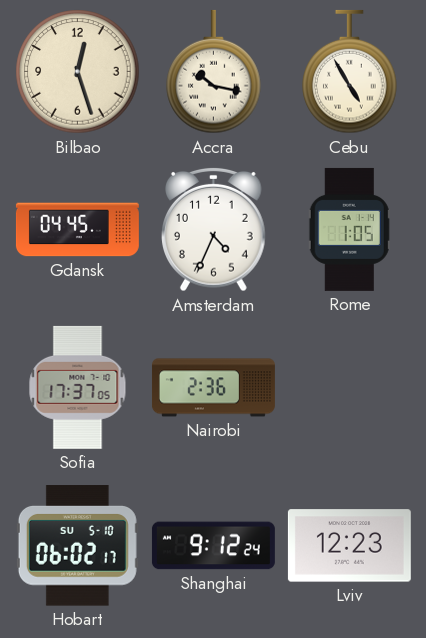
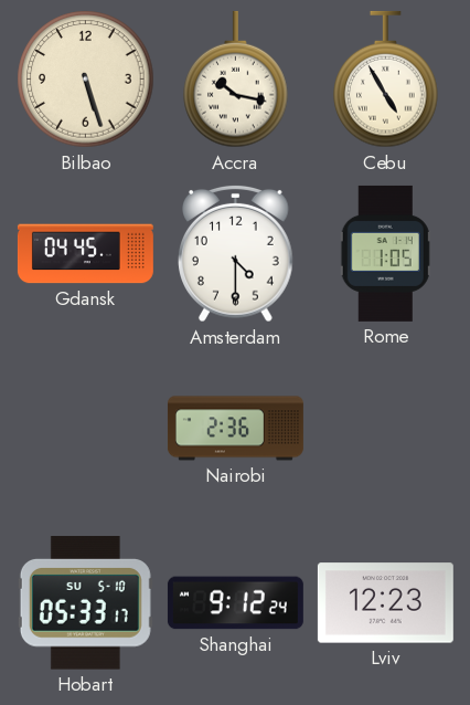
Bilbao: 12:27 -> 5:27 (86, 80)
Amsterdam: 4:34 -> 4:30 (236, 253)
Sofia: 17:37 -> none (78, 387)
Hobart: 06:02 -> 05:33 (85, 603)
